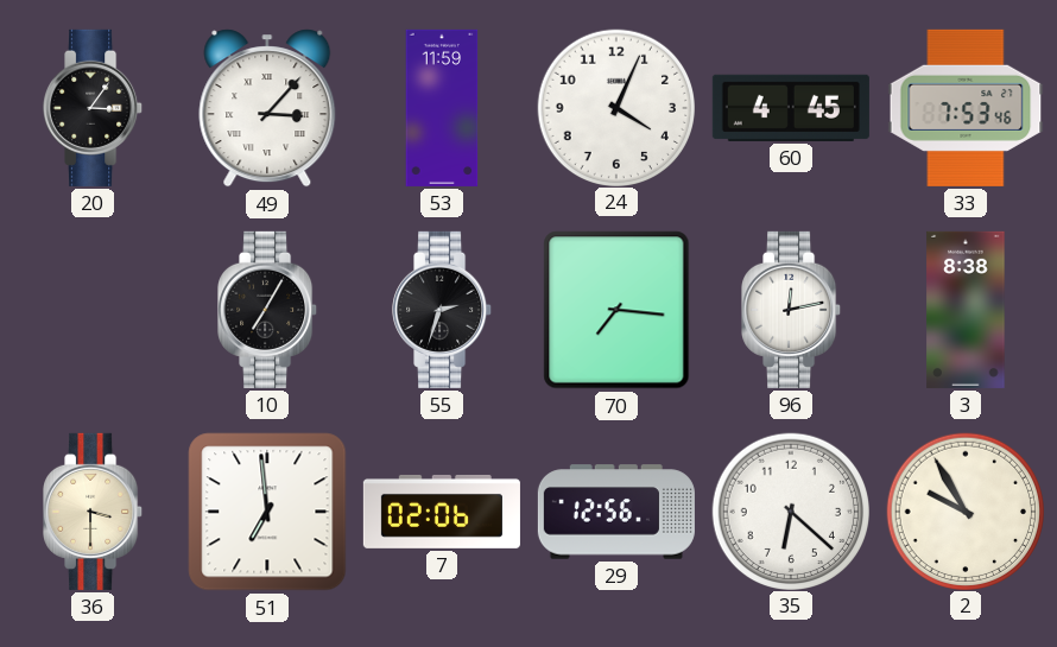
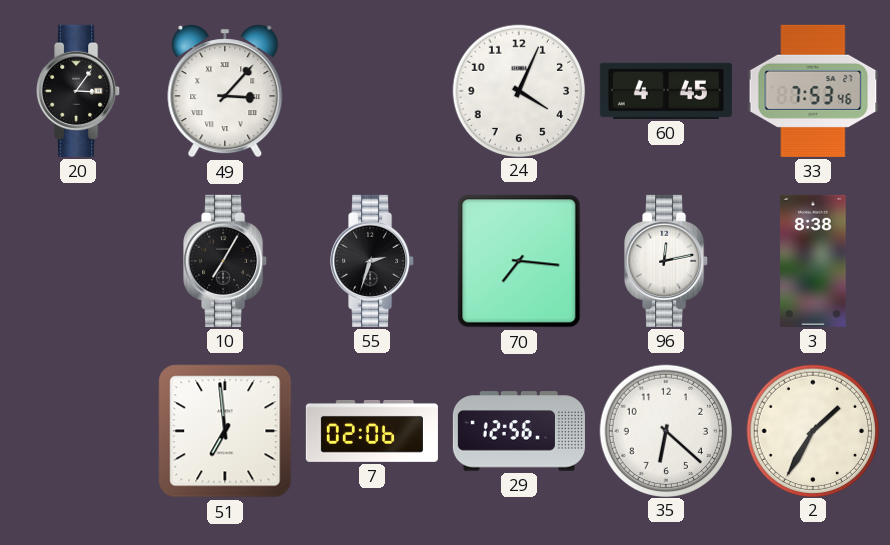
53: 11:59 -> none (442, 108)
36: 3:30 -> none (94, 512)
2: 9:55 -> 1:35 (812, 430)
